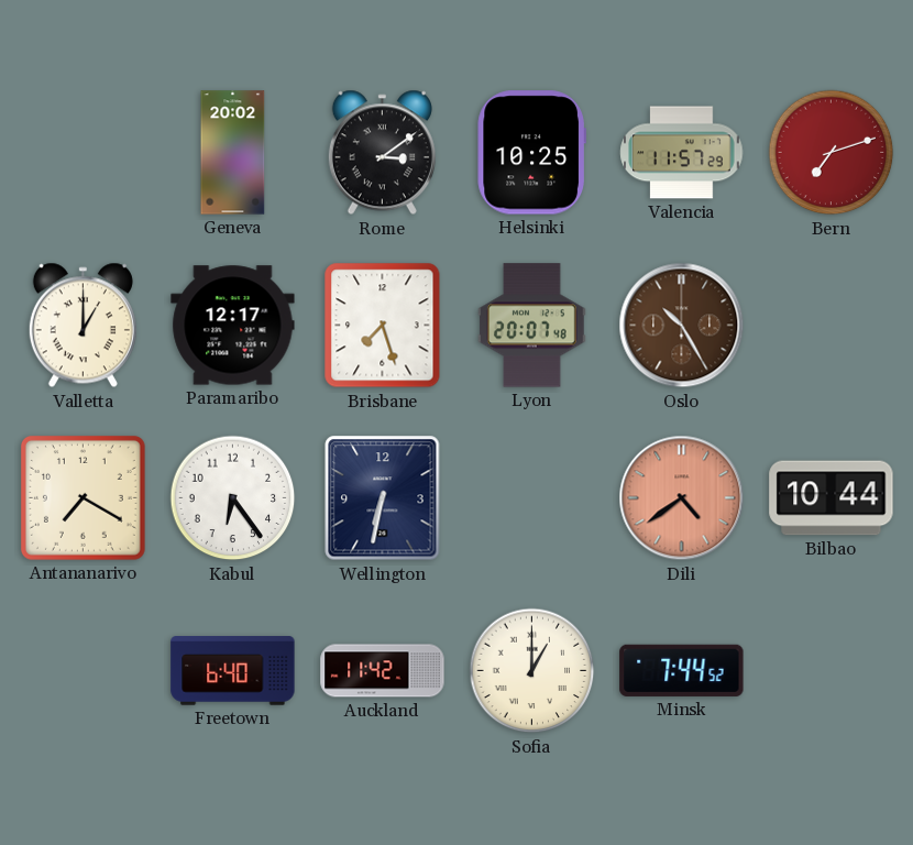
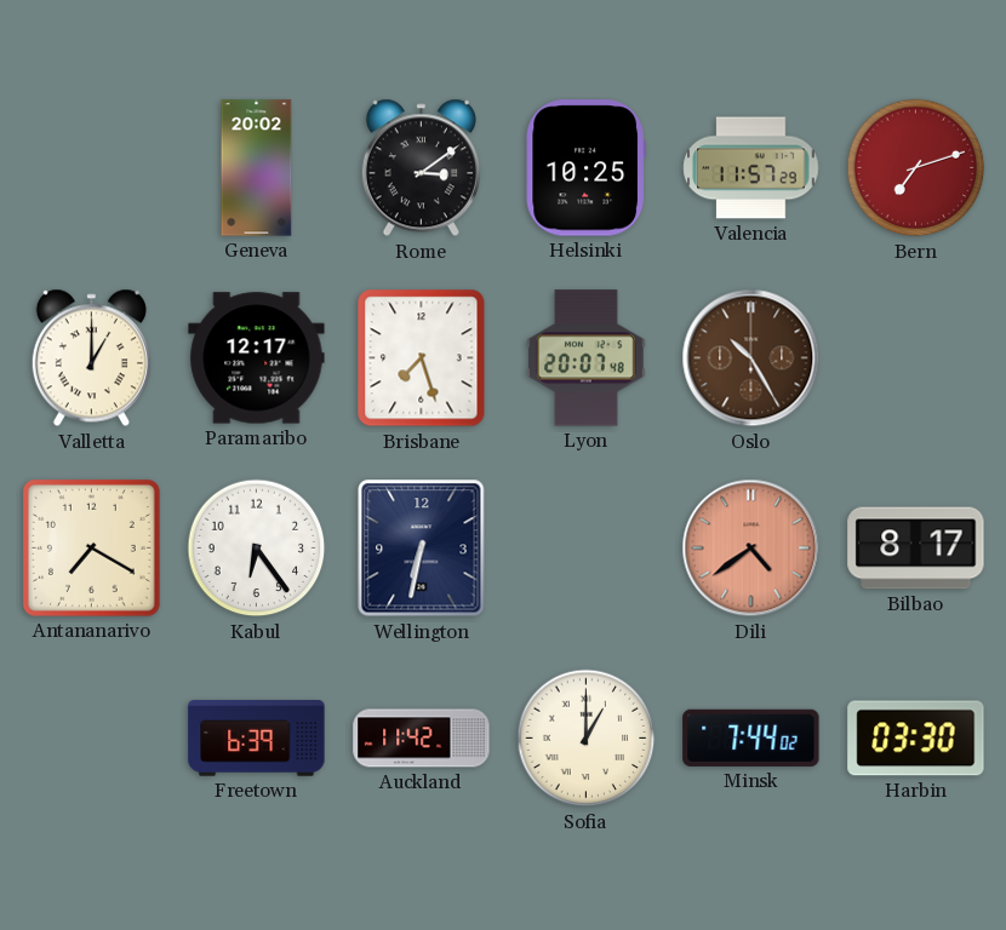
Bilbao: 10:44 -> 8:17 (916, 549)
Freetown: 6:40 -> 6:39 (257, 739)
Minsk: 7:44:52 -> 7:44:02 (751, 737)
Harbin: none -> 03:30 (916, 739)
